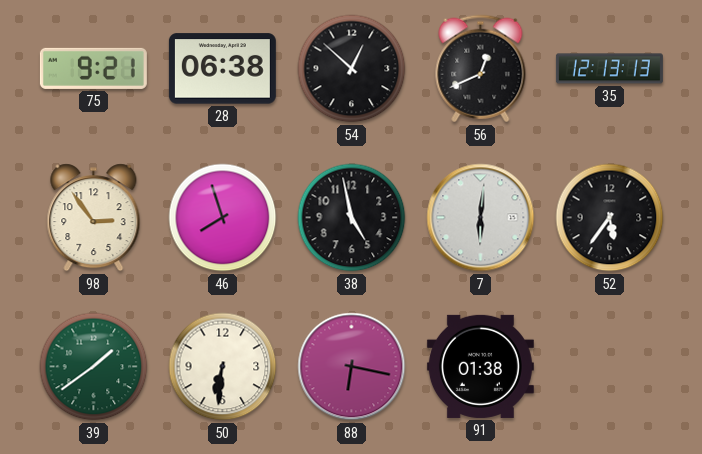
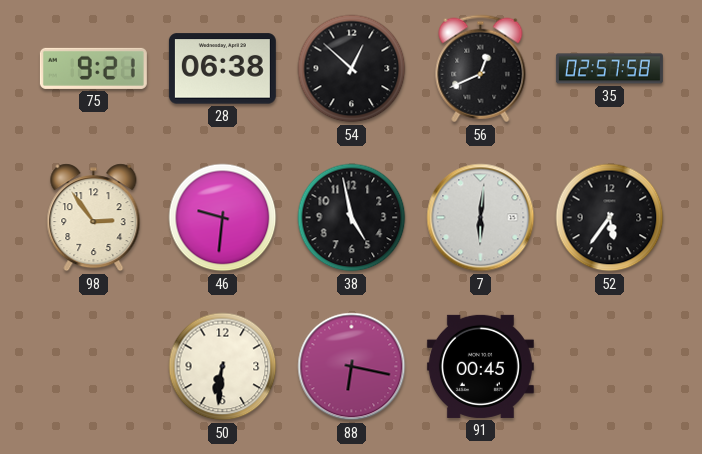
35: 12:13 -> 02:57 (609, 69)
46: 7:57 -> 9:31 (223, 218)
39: 1:39 -> none (94, 367)
91: 01:38 -> 00:45 (480, 366)
